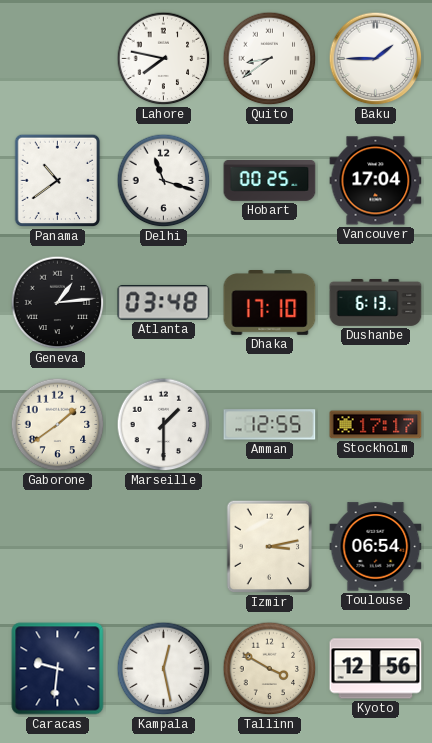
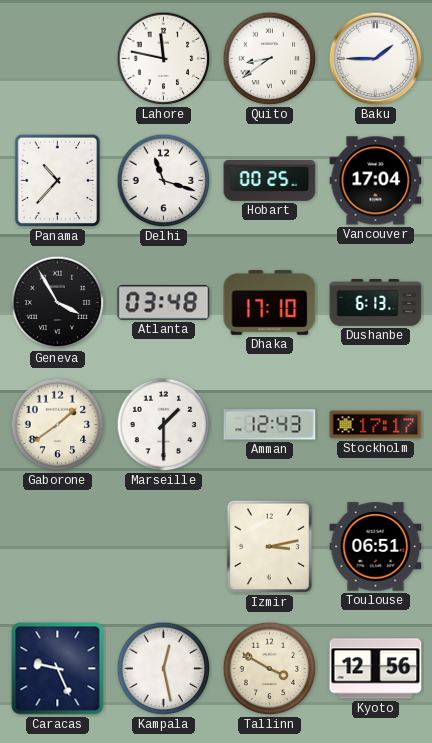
Lahore: 7:47 -> 11:47 (164, 59)
Panama: 10:39 -> 10:37 (58, 181)
Geneva: 1:14 -> 3:55 (58, 303)
Amman: 12:55 -> 12:43 (270, 425)
Toulouse: 06:54 -> 06:51 (376, 547)
Caracas: 9:31 -> 9:26 (58, 669)
